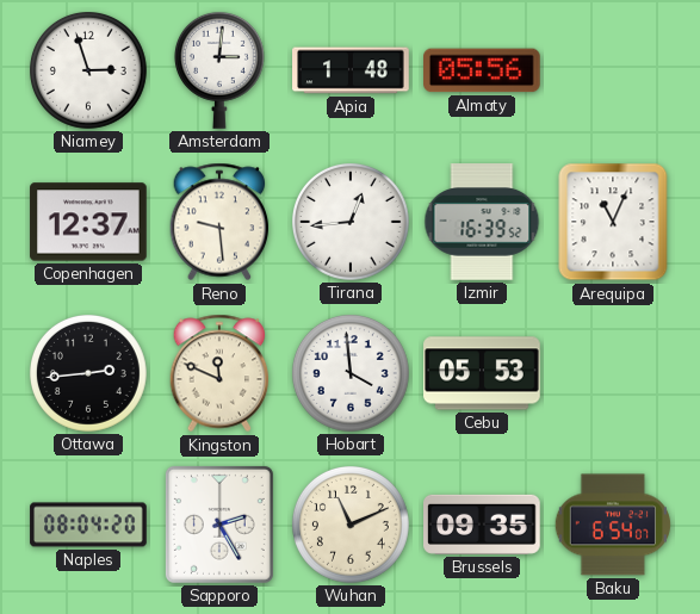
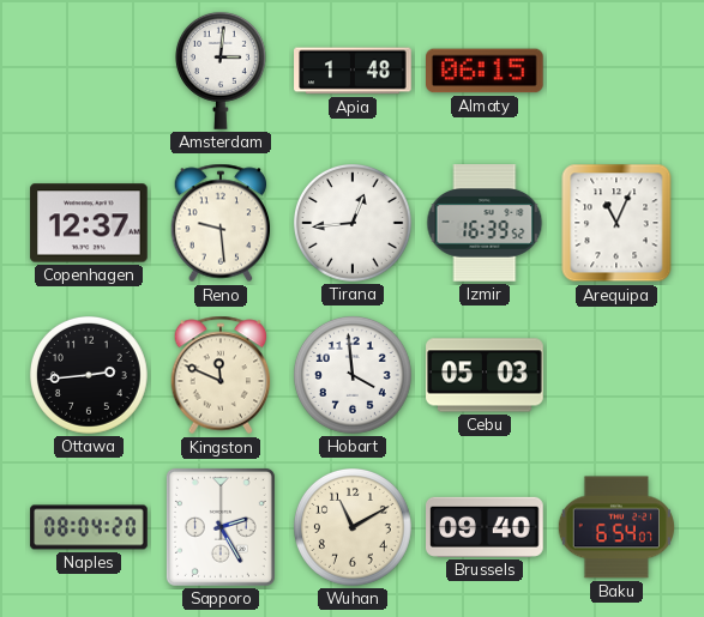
Niamey: 2:57 -> none (89, 72)
Almaty: 05:56 -> 06:15 (486, 71)
Cebu: 05:53 -> 05:03 (485, 375)
Wuhan: 11:11 -> 11:10 (354, 528)
Brussels: 09:35 -> 09:40 (486, 527)
